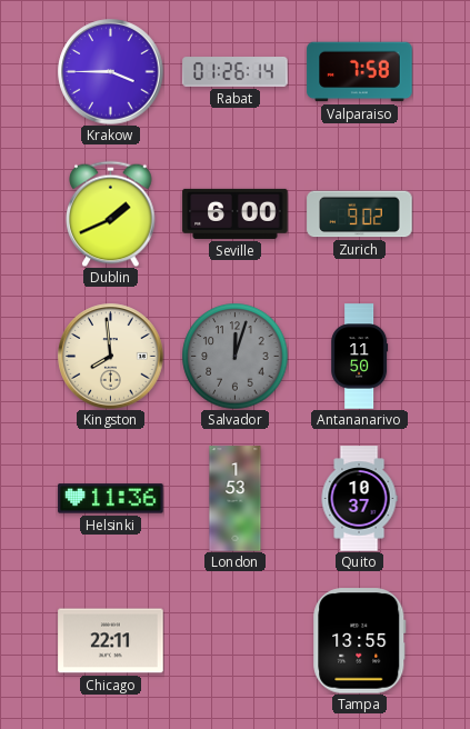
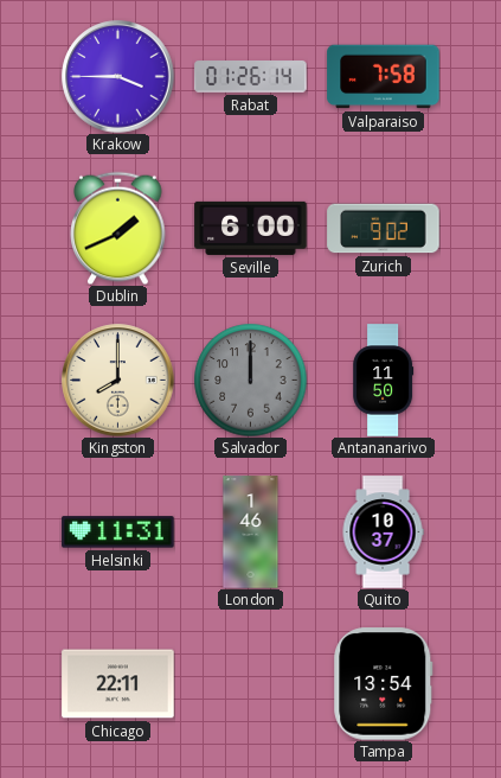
Kingston: 7:59 -> 8:00 (118, 381)
Salvador: 12:03 -> 12:00 (250, 380)
Helsinki: 11:36 -> 11:31 (118, 533)
London: 1:53 -> 1:46 (251, 533)
Tampa: 13:55 -> 13:54 (384, 684)
